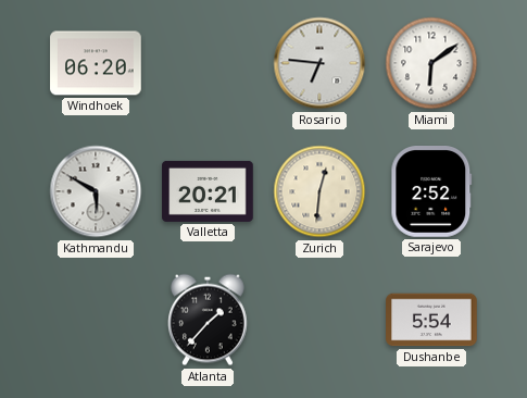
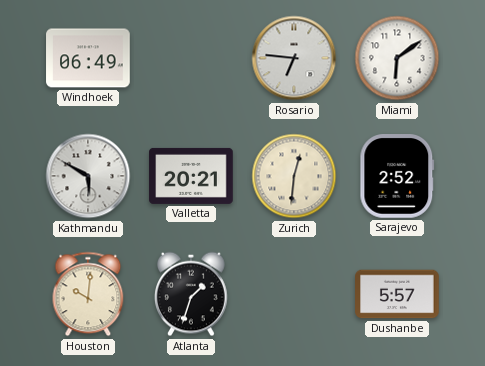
Windhoek: 06:20 -> 06:49 (88, 58)
Houston: none -> 10:01 (88, 294)
Atlanta: 1:37 -> 1:33 (192, 294)
Dushanbe: 5:54 -> 5:57 (397, 294)
